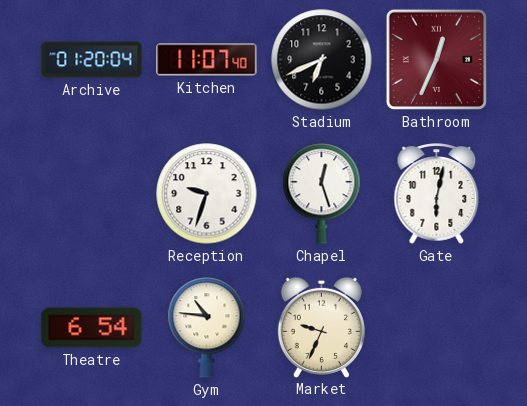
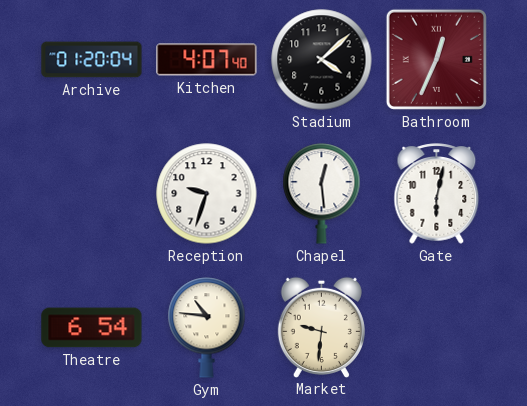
Kitchen: 11:07 -> 4:07 (207, 60)
Stadium: 6:41 -> 4:08 (322, 60)
Chapel: 12:27 -> 12:29 (322, 194)
Market: 9:34 -> 9:31 (321, 327)
